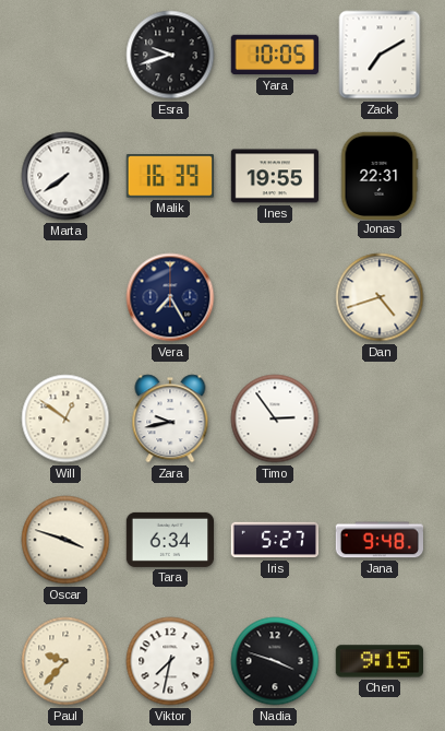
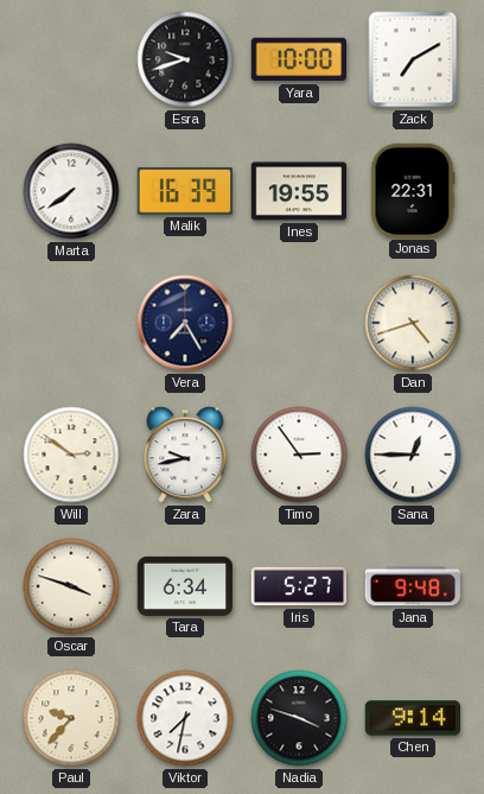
Yara: 10:05 -> 10:00 (298, 59)
Will: 12:51 -> 2:51 (71, 455)
Sana: none -> 12:45 (413, 455)
Chen: 9:15 -> 9:14 (412, 718)
